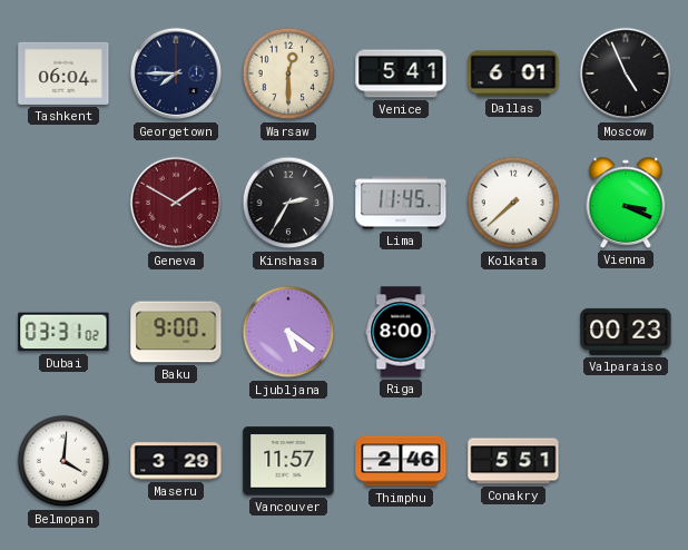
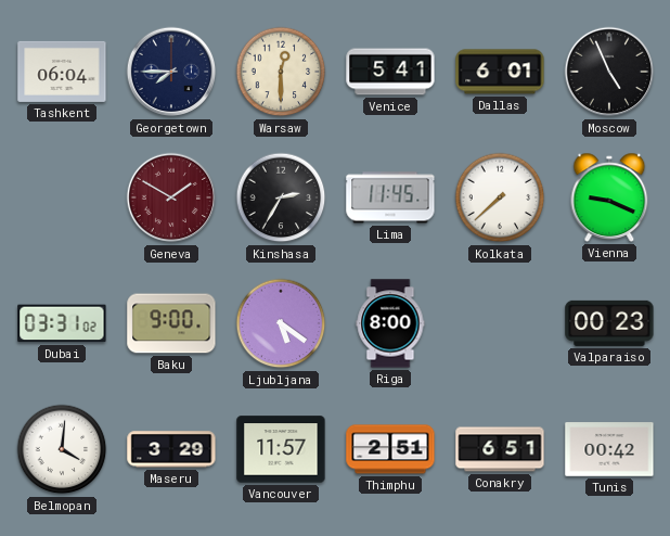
Vienna: 3:19 -> 9:19 (609, 197)
Thimphu: 2:46 -> 2:51 (390, 449)
Conakry: 5:51 -> 6:51 (500, 449)
Tunis: none -> 00:42 (609, 449)
